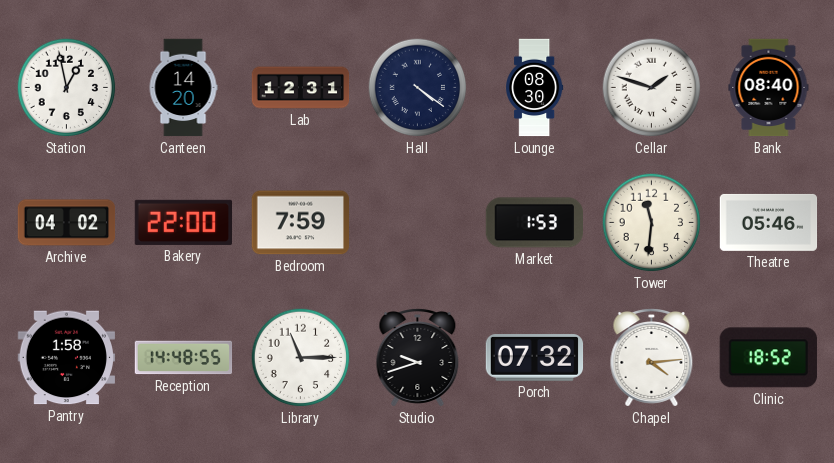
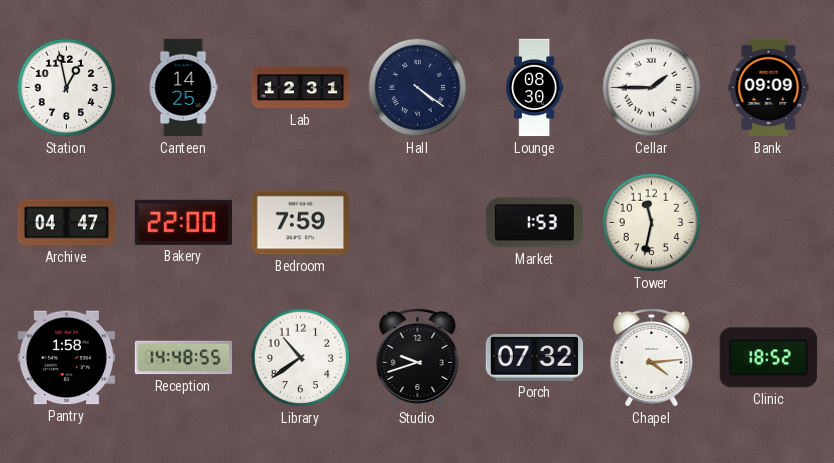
Canteen: 14:20 -> 14:25 (183, 88)
Cellar: 1:48 -> 1:45 (652, 88)
Bank: 08:40 -> 09:09 (769, 88)
Archive: 04:02 -> 04:47 (67, 223)
Tower: 11:31 -> 11:32 (652, 223)
Theatre: 05:46 -> none (769, 222)
Library: 11:15 -> 10:39 (301, 358)
